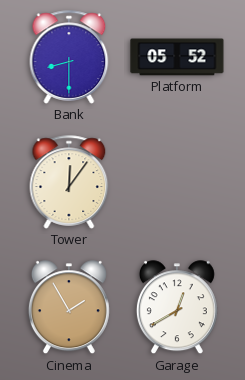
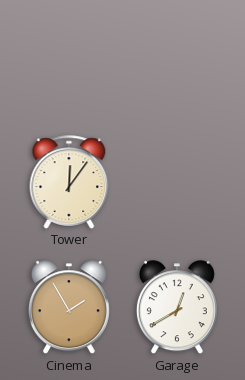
Bank: 8:30 -> none (69, 57)
Platform: 05:52 -> none (177, 57)
